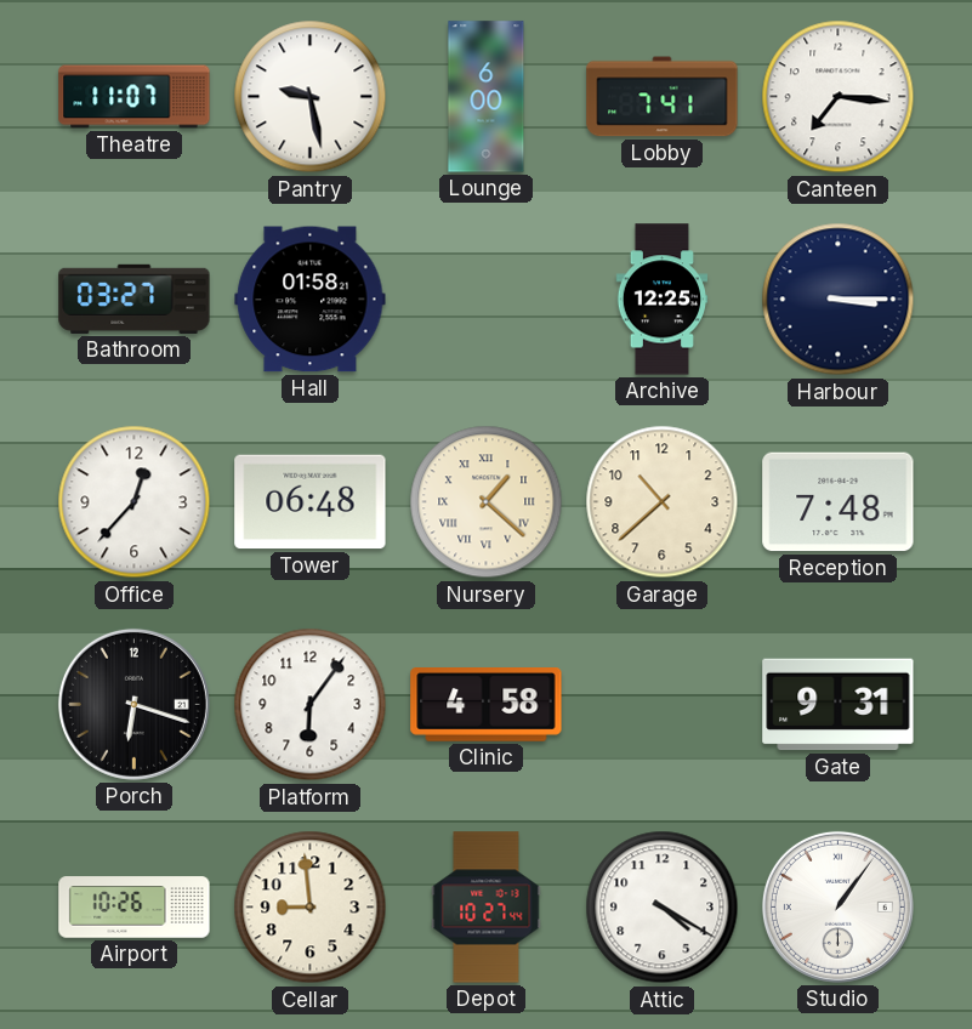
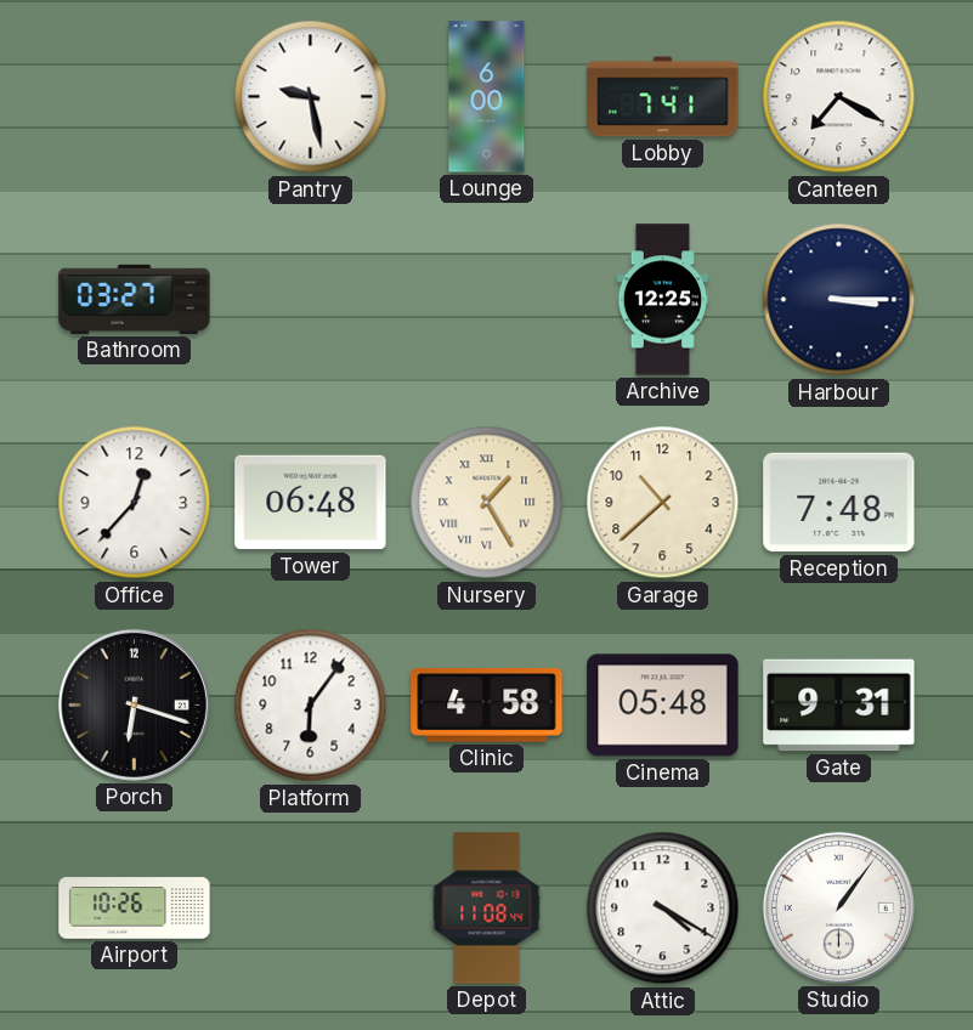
Theatre: 11:07 -> none (135, 97)
Canteen: 7:16 -> 7:20 (839, 97)
Hall: 01:58 -> none (311, 300)
Nursery: 1:22 -> 1:25 (487, 503)
Cinema: none -> 05:48 (663, 706)
Cellar: 8:59 -> none (311, 908)
Depot: 10:27 -> 11:08 (487, 909)
